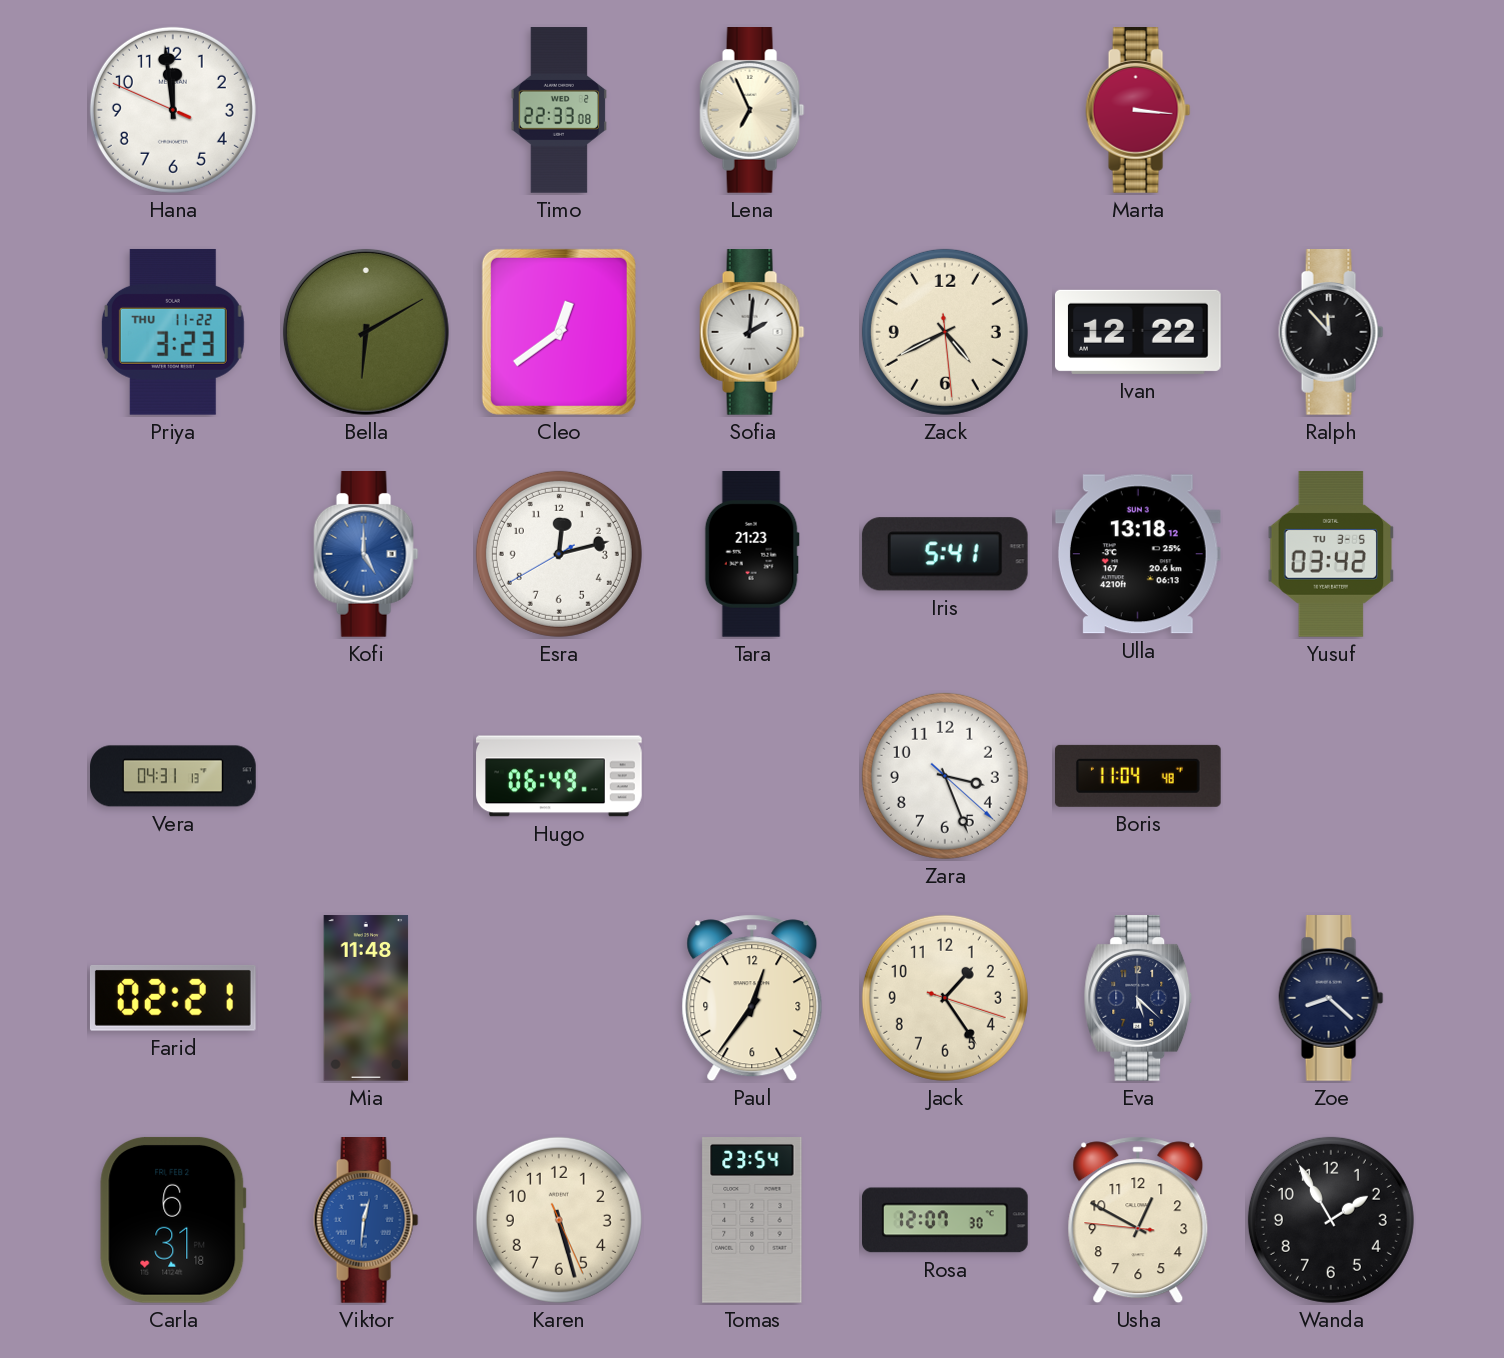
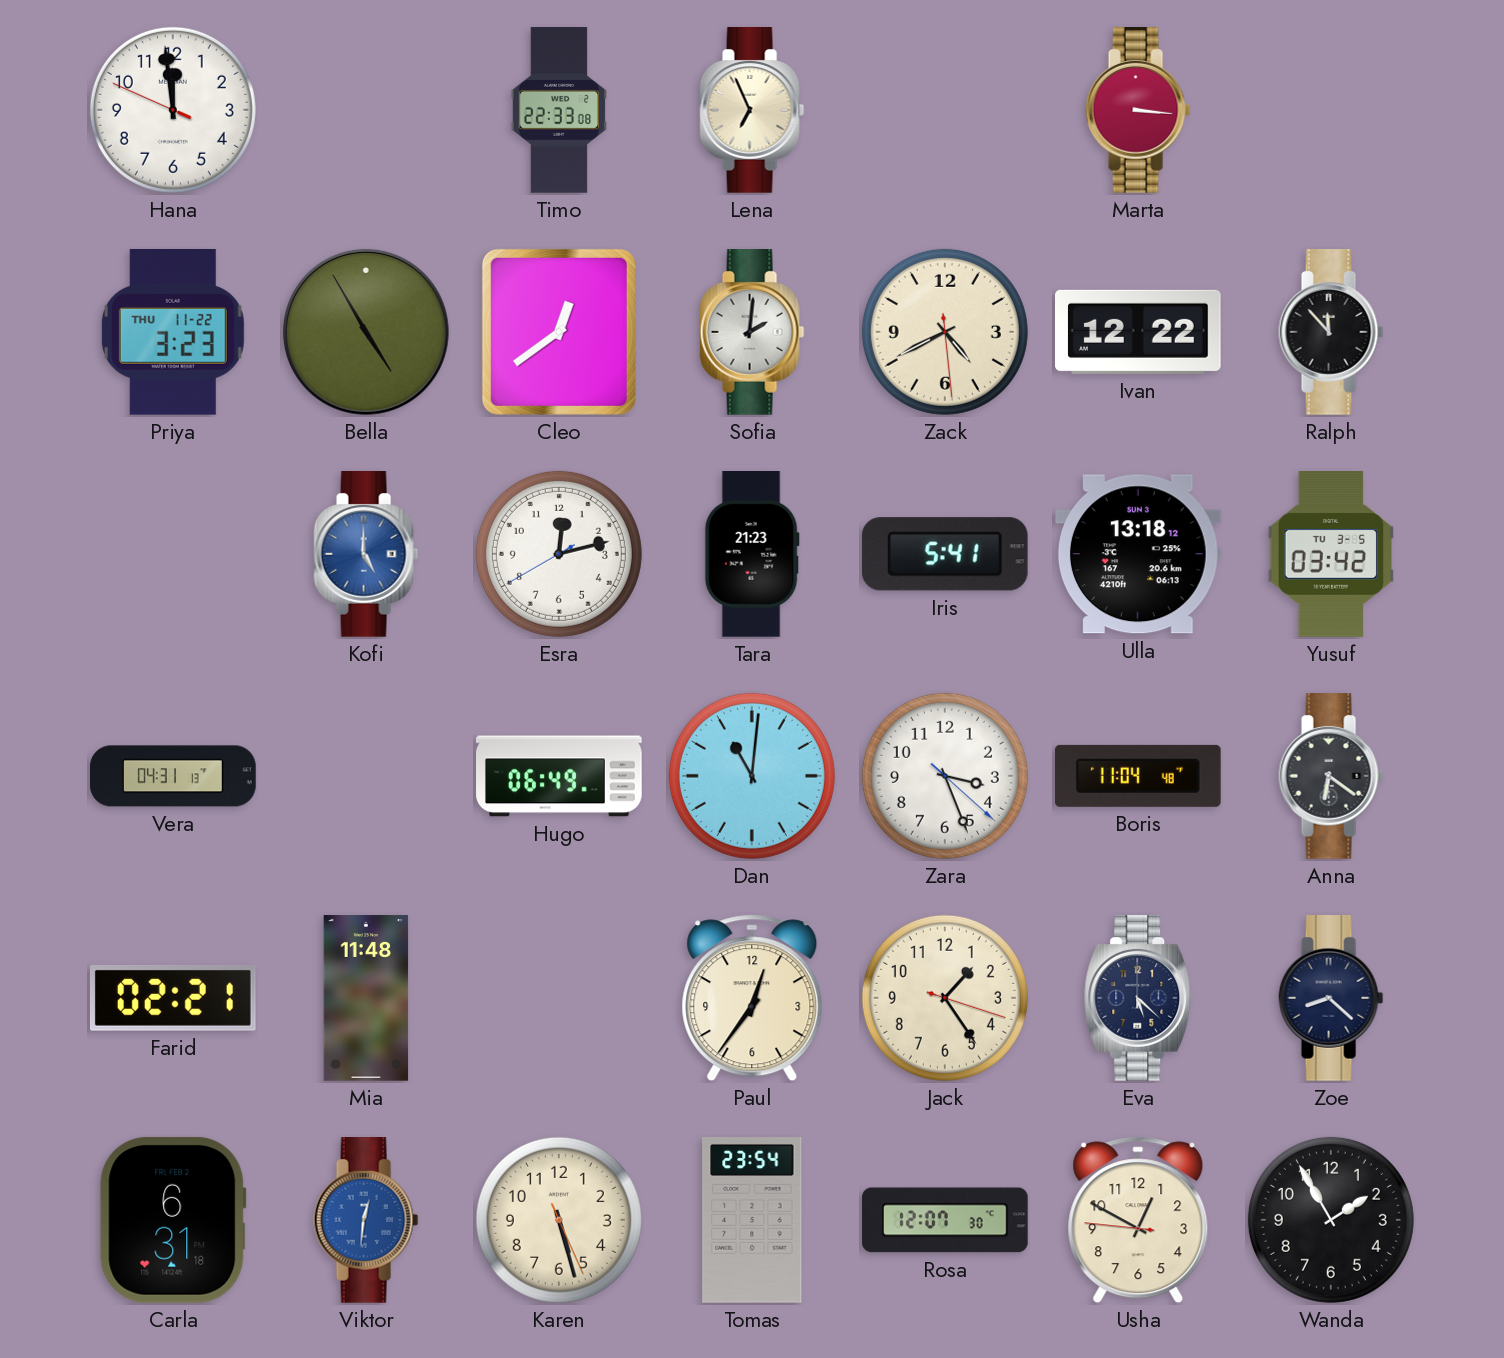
Bella: 6:10 -> 4:55 (366, 332)
Dan: none -> 11:01 (752, 776)
Anna: none -> 6:21 (1331, 777)
